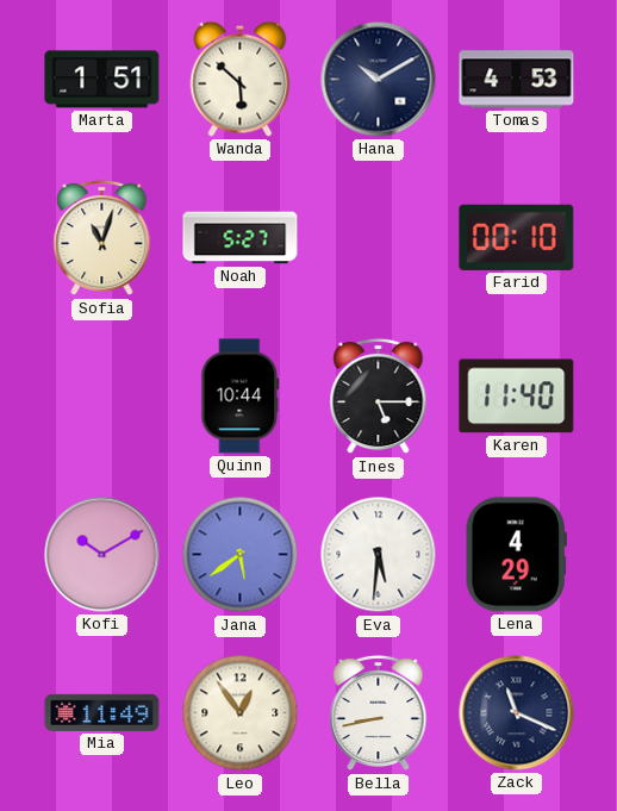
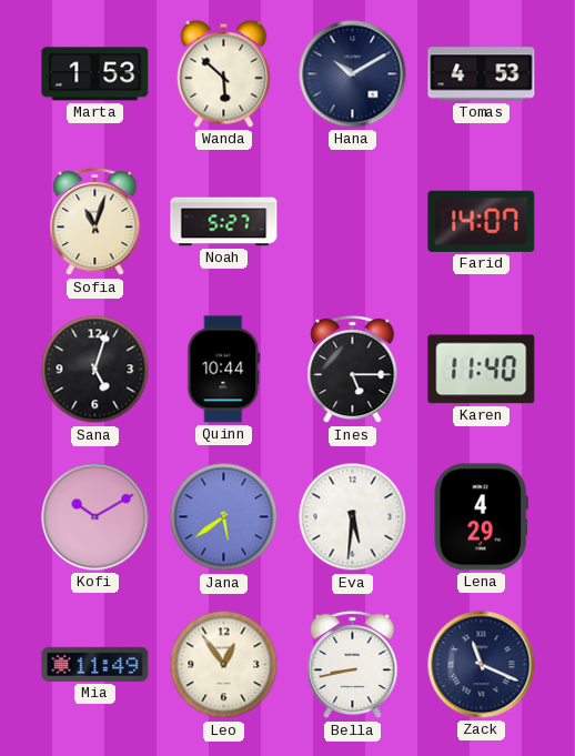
Marta: 1:51 -> 1:53 (95, 74)
Farid: 00:10 -> 14:07 (482, 221)
Sana: none -> 5:03 (95, 370)
